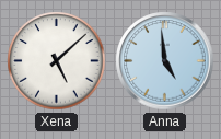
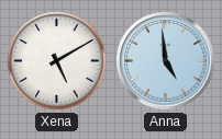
Xena: 5:08 -> 5:10 (57, 61)
